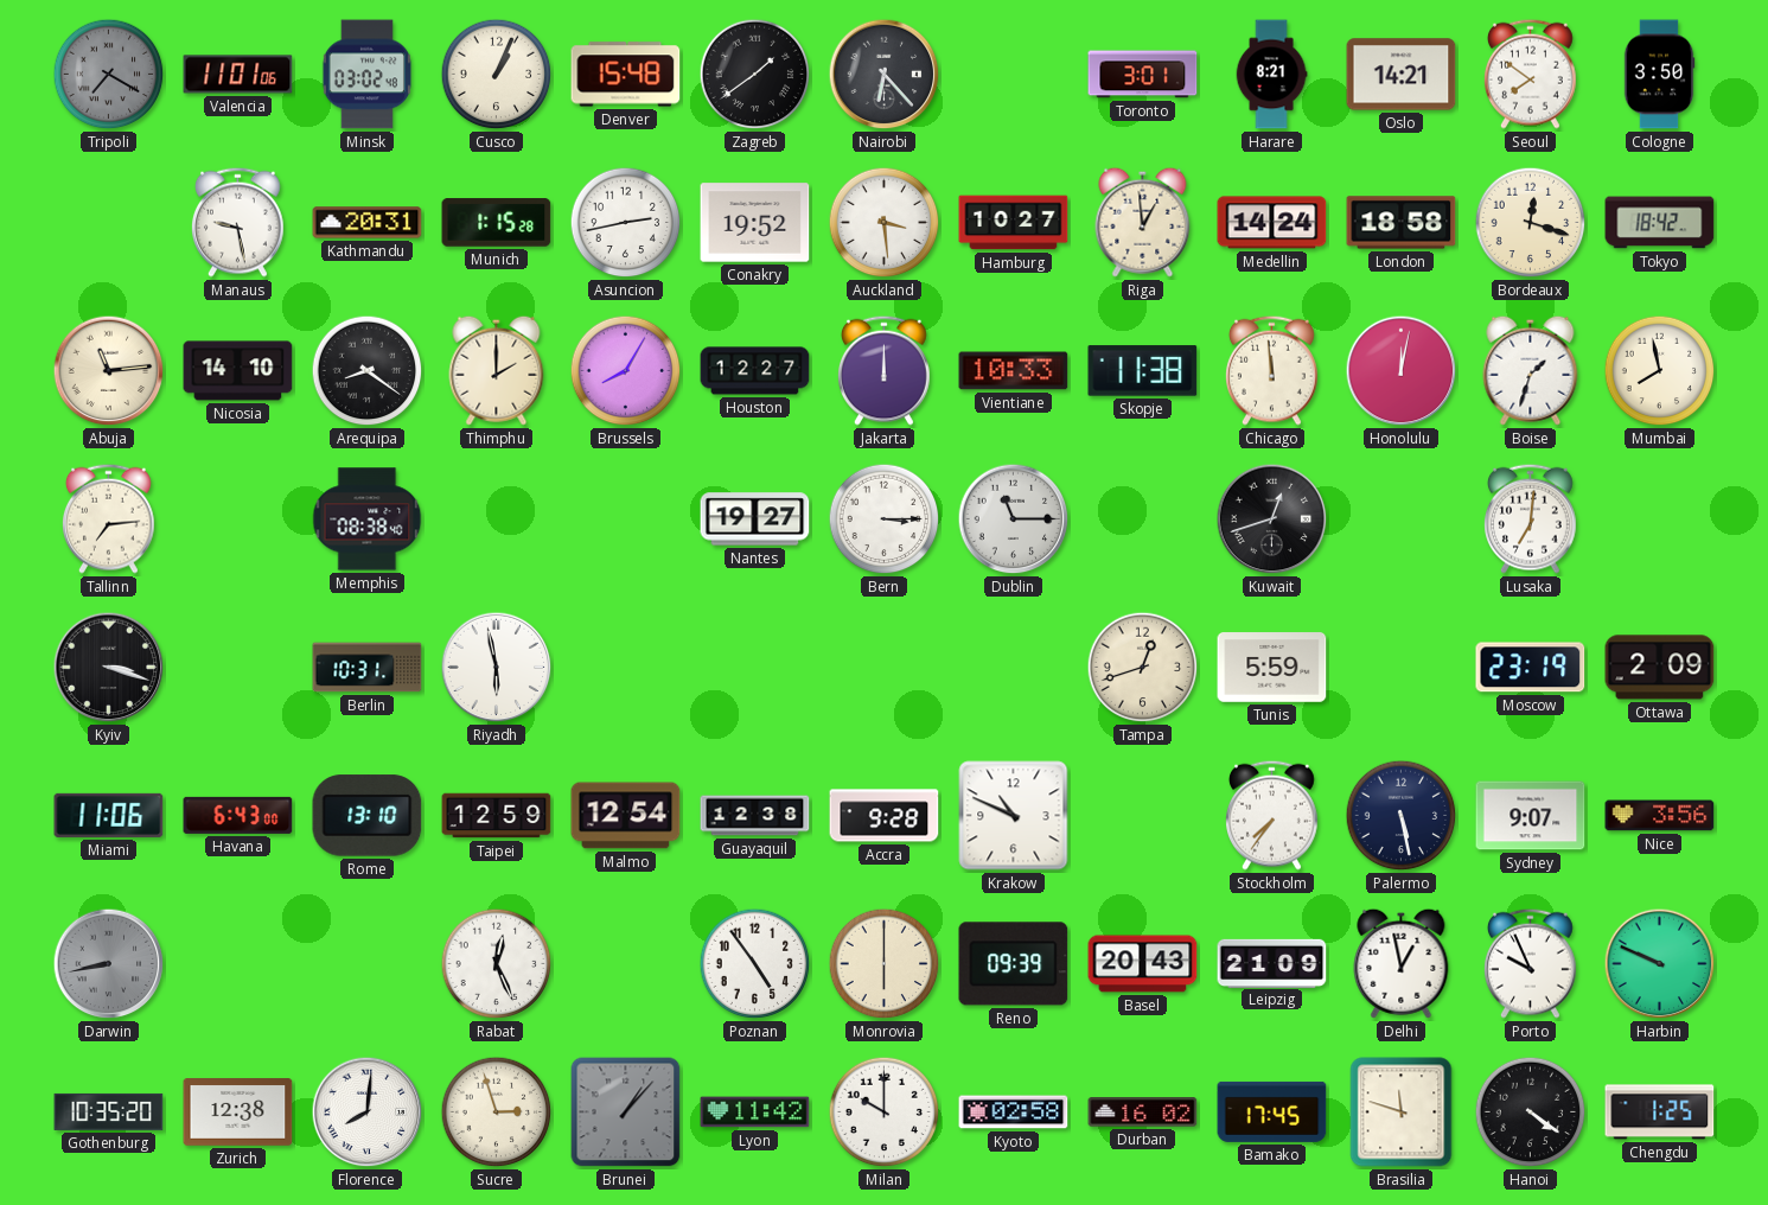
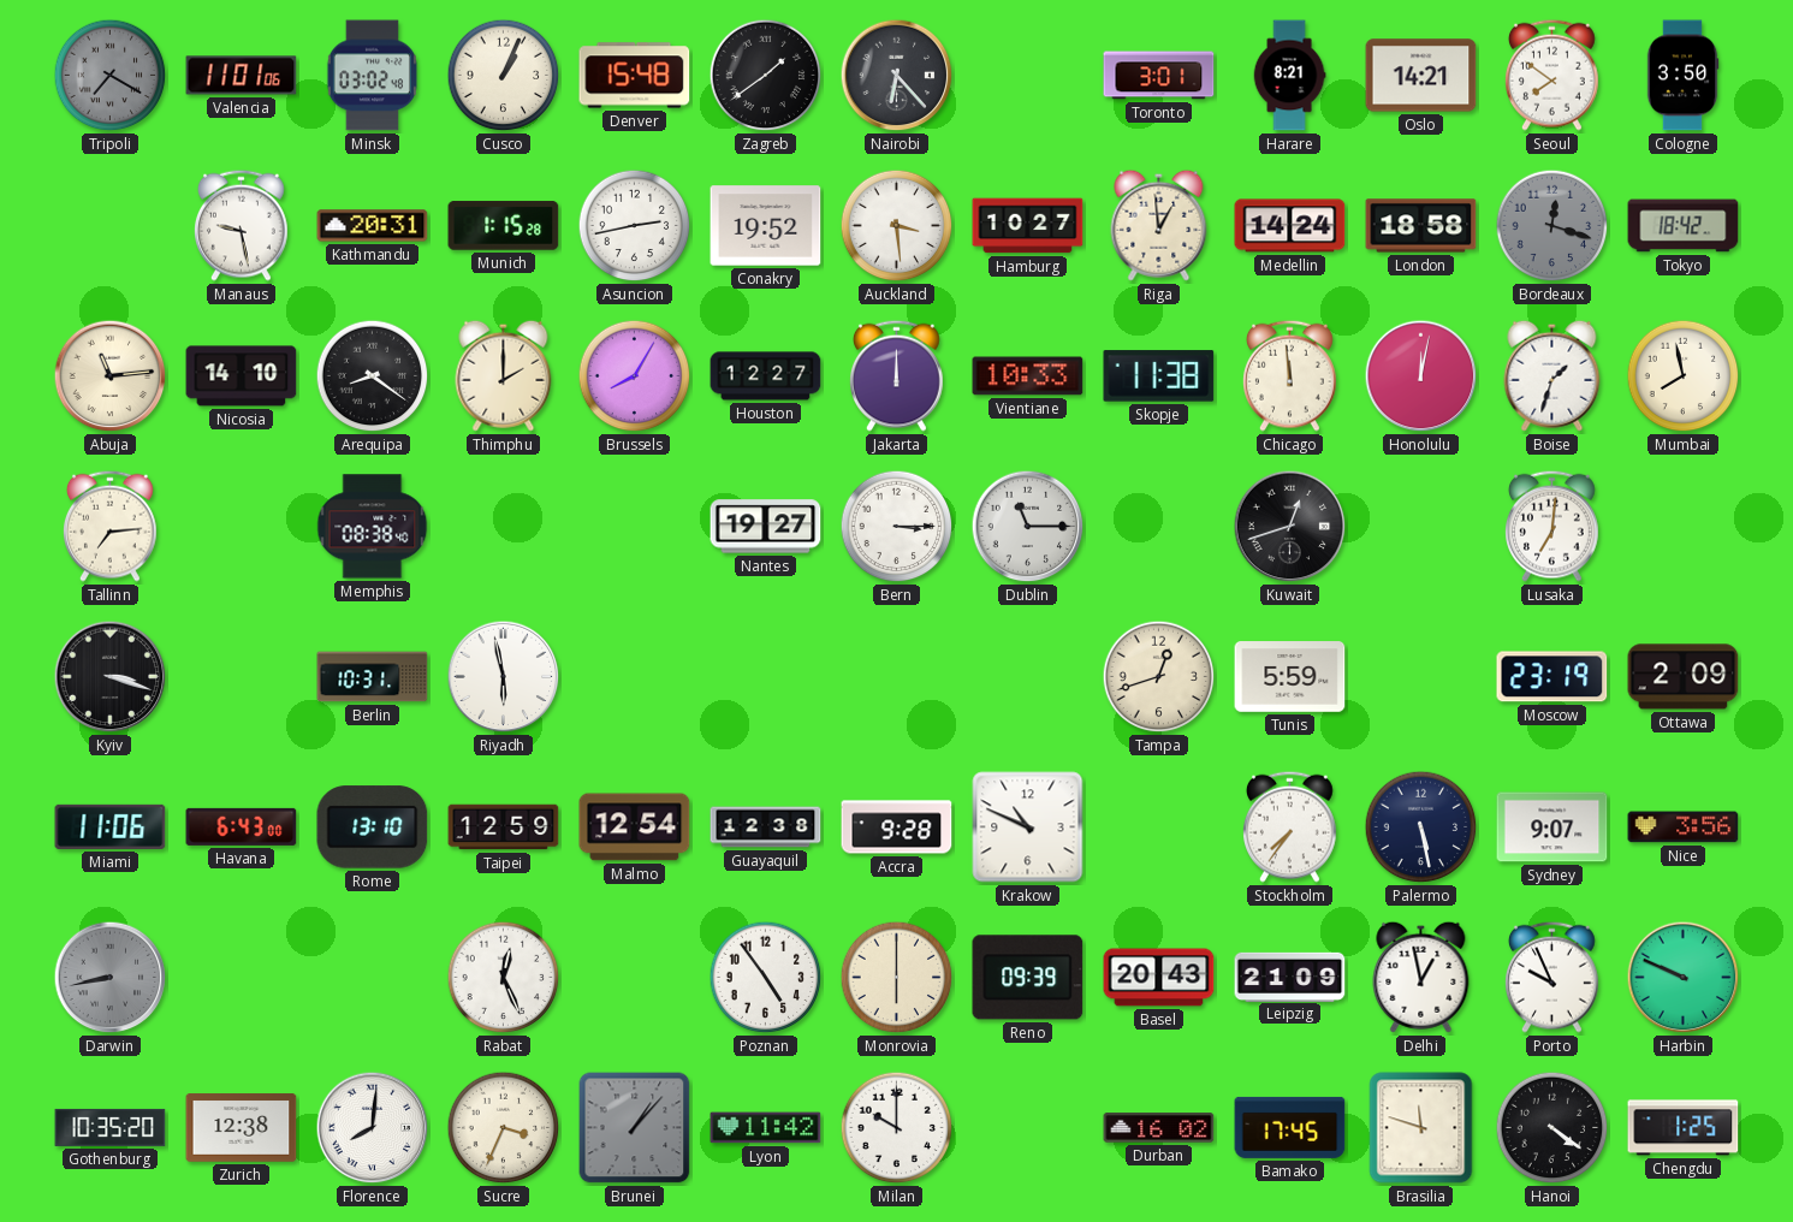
Bordeaux dial: cream -> grey (1552, 226)
Sucre: 2:57 -> 3:34 (504, 1128)
Kyoto: 02:58 -> none (1014, 1112)
